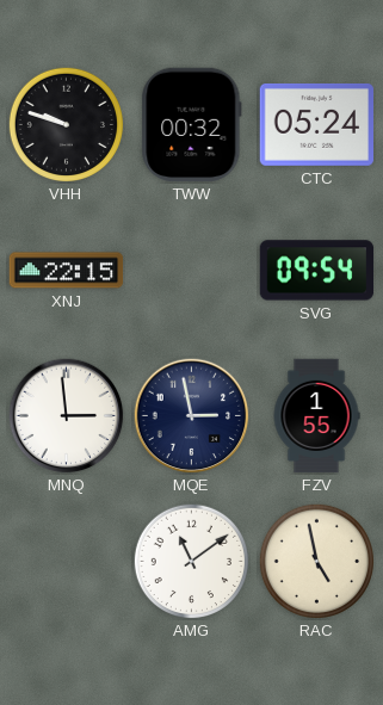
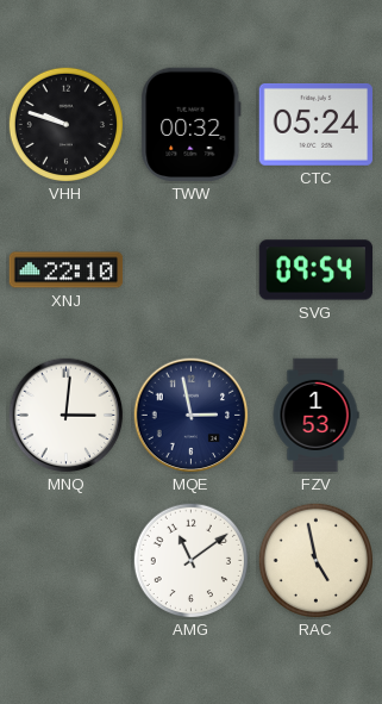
XNJ: 22:15 -> 22:10 (67, 270)
MNQ: 2:59 -> 3:01 (67, 416)
FZV: 1:55 -> 1:53 (315, 416)
